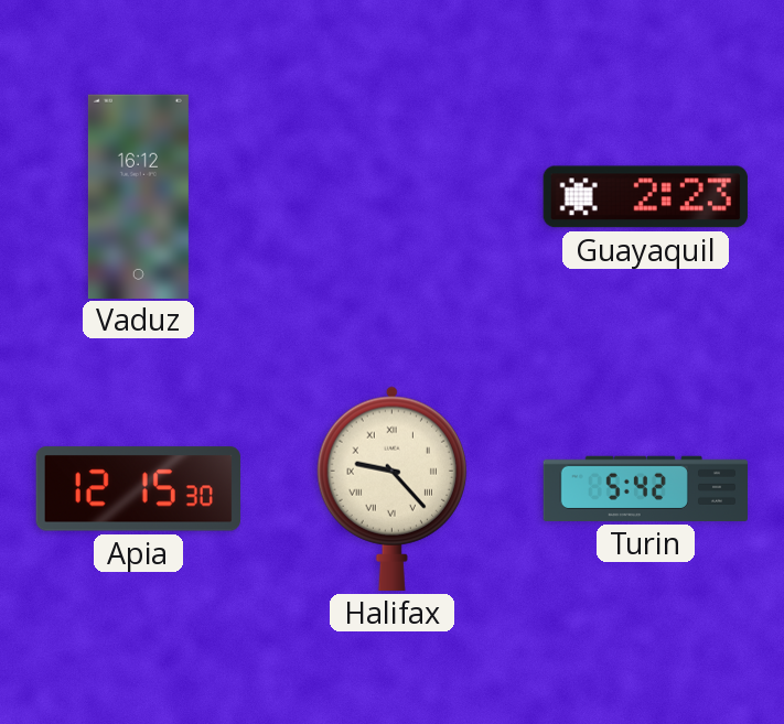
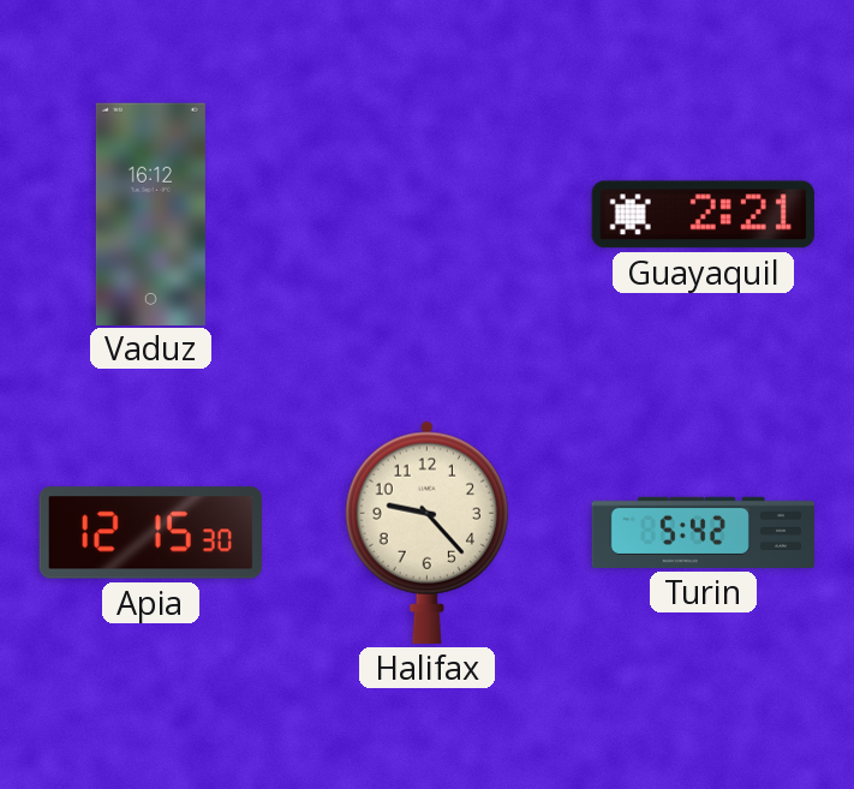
Guayaquil: 2:23 -> 2:21 (703, 215)
Halifax numerals: Roman -> Arabic (426, 532)
